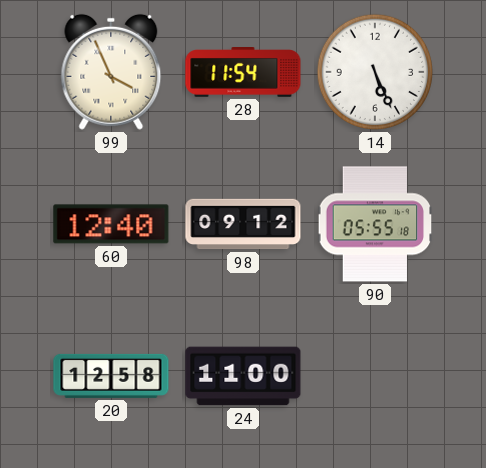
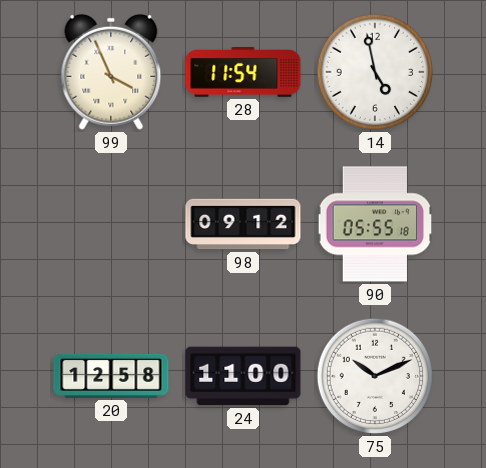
14: 5:26 -> 4:58 (375, 72)
60: 12:40 -> none (111, 224)
75: none -> 10:11 (375, 376)
